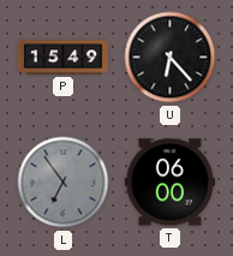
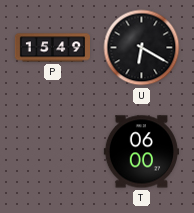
U: 6:23 -> 6:20 (142, 48)
L: 6:54 -> none (64, 183)
